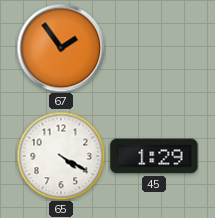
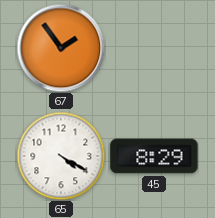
45: 1:29 -> 8:29 (154, 156)
